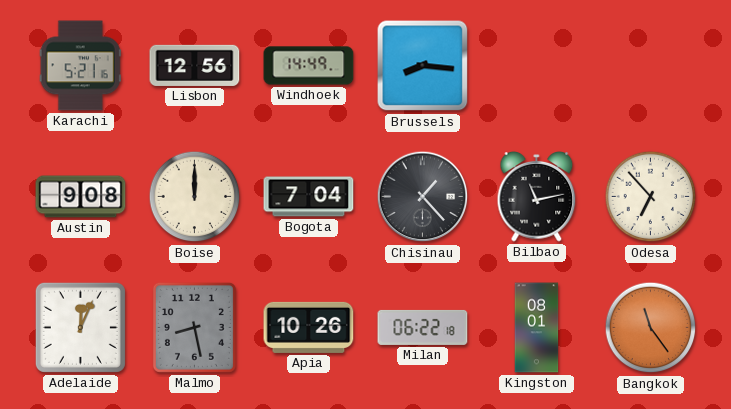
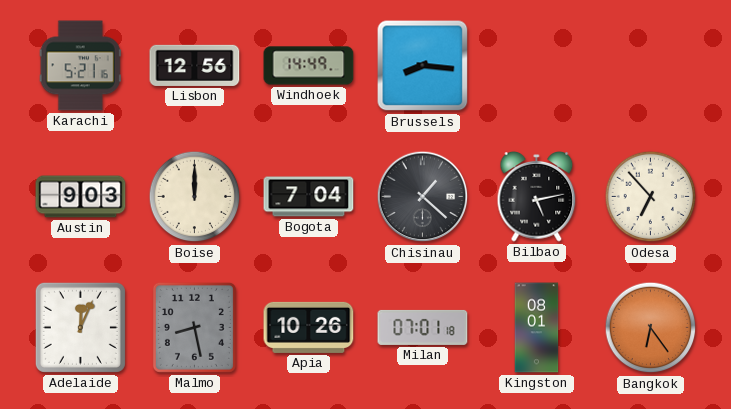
Austin: 9:08 -> 9:03 (81, 197)
Chisinau: 1:23 -> 1:22 (423, 197)
Bilbao: 11:13 -> 5:13 (537, 197)
Milan: 06:22 -> 07:01 (423, 327)
Bangkok: 11:24 -> 6:24 (651, 328)
